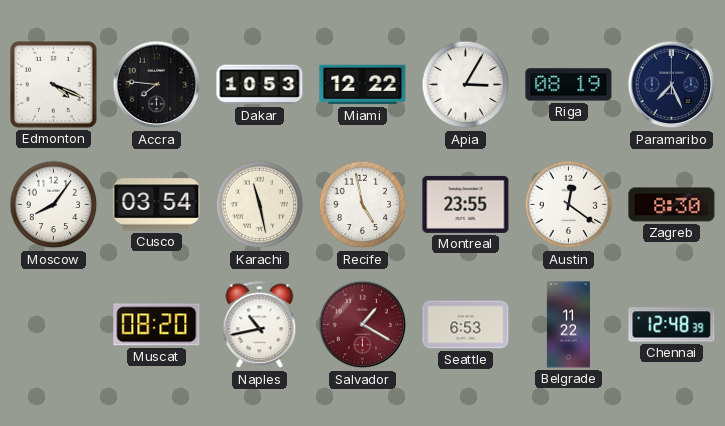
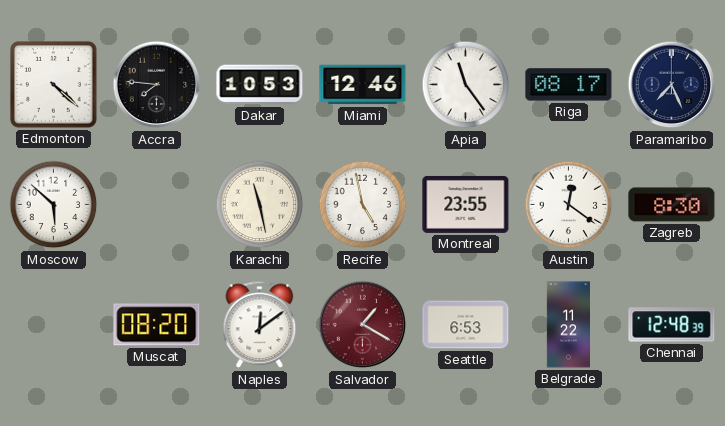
Edmonton: 4:19 -> 4:22 (54, 85)
Miami: 12:22 -> 12:46 (363, 85)
Apia: 3:05 -> 11:24 (466, 85)
Riga: 08:19 -> 08:17 (569, 85)
Moscow: 8:06 -> 5:52 (54, 205)
Cusco: 03:54 -> none (157, 205)
Naples: 10:43 -> 12:09 (260, 325)
